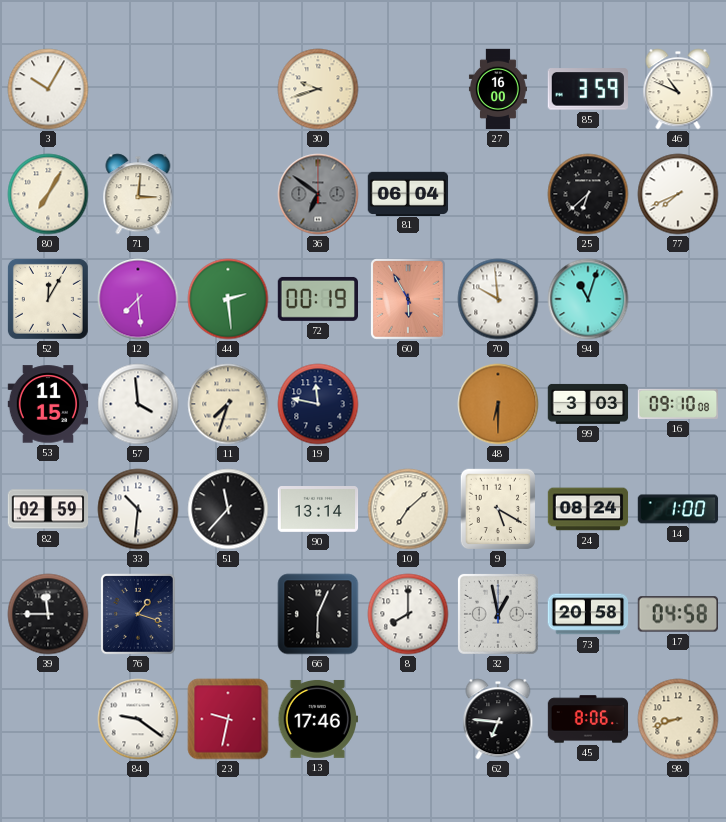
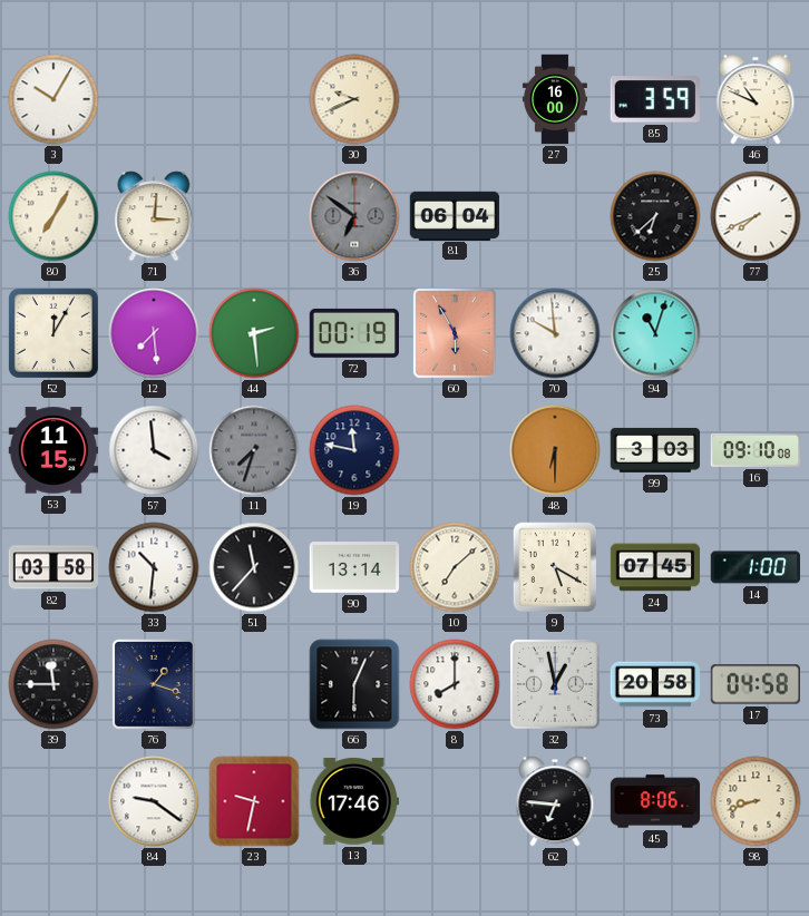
30: 9:42 -> 9:41 (354, 99)
11 dial: cream -> grey (254, 450)
82: 02:59 -> 03:58 (53, 567)
24: 08:24 -> 07:45 (655, 567)
